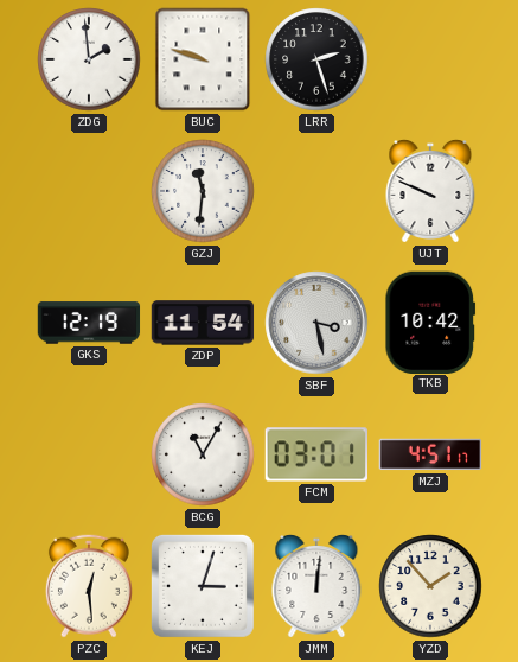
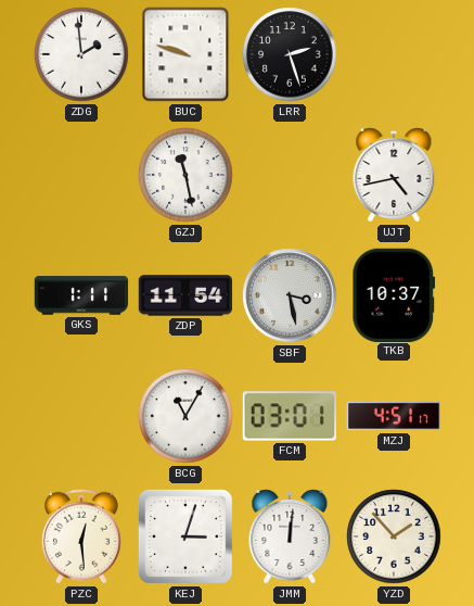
GZJ: 11:31 -> 11:28 (185, 175)
UJT: 9:49 -> 4:43 (394, 176)
GKS: 12:19 -> 1:11 (81, 295)
TKB: 10:42 -> 10:37 (394, 294)
